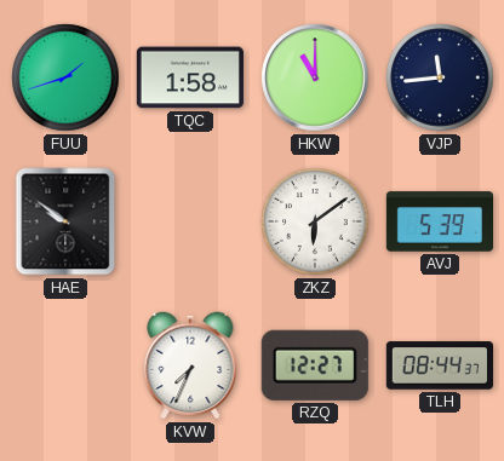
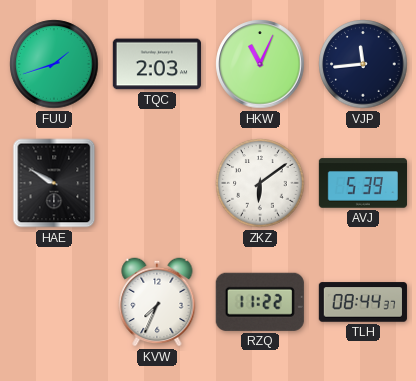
TQC: 1:58 -> 2:03 (157, 64)
HKW: 11:00 -> 11:04 (260, 64)
HAE: 9:51 -> 9:50 (54, 183)
RZQ: 12:27 -> 11:22 (260, 302)
